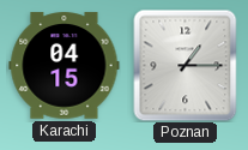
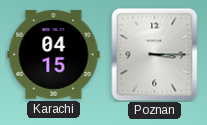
Poznan: 1:15 -> 3:15 (155, 54)
